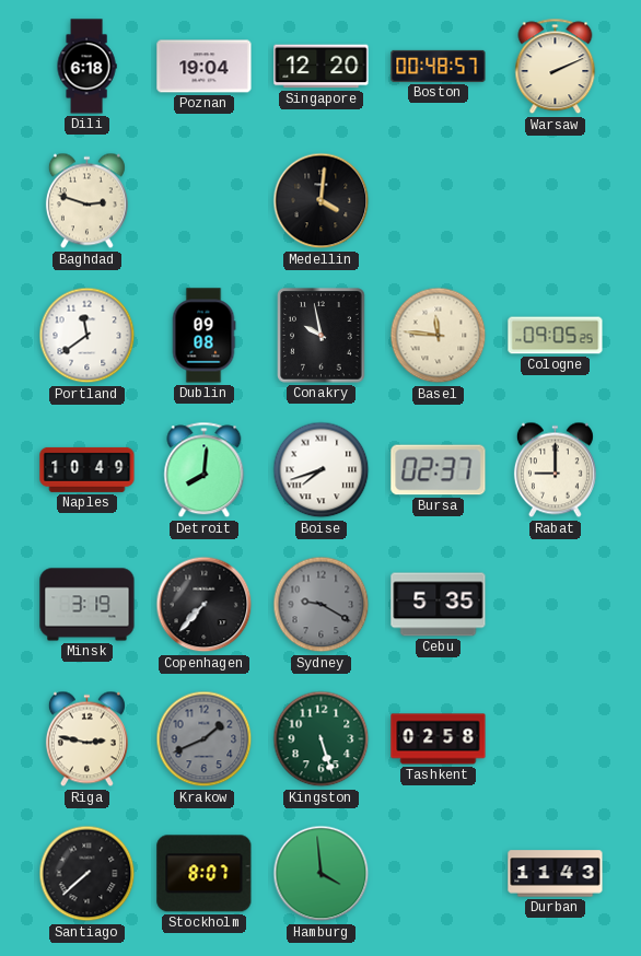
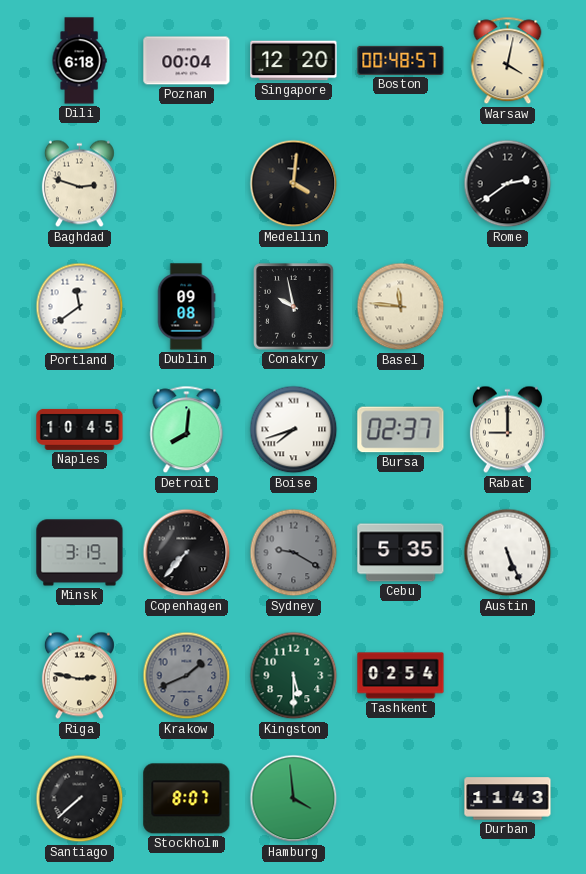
Poznan: 19:04 -> 00:04 (187, 61)
Warsaw: 2:11 -> 4:02 (508, 61)
Rome: none -> 2:39 (508, 184)
Cologne: 09:05 -> none (556, 336)
Naples: 10:49 -> 10:45 (80, 429)
Austin: none -> 5:26 (508, 553)
Kingston: 5:27 -> 5:30 (294, 676)
Tashkent: 02:58 -> 02:54 (401, 676)
